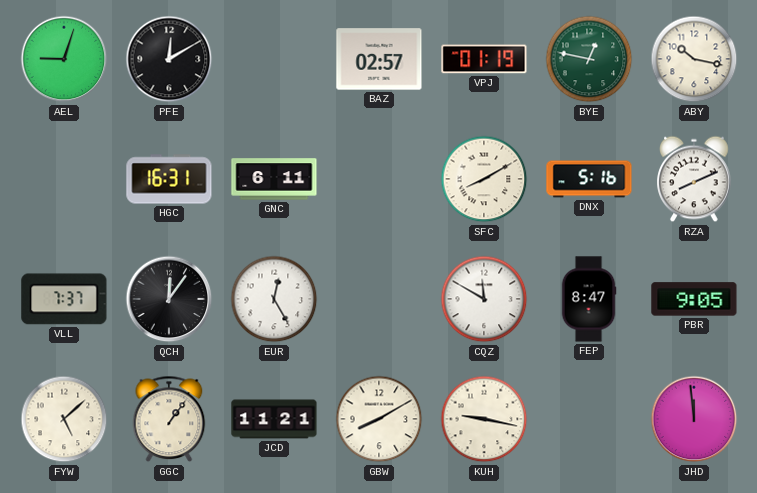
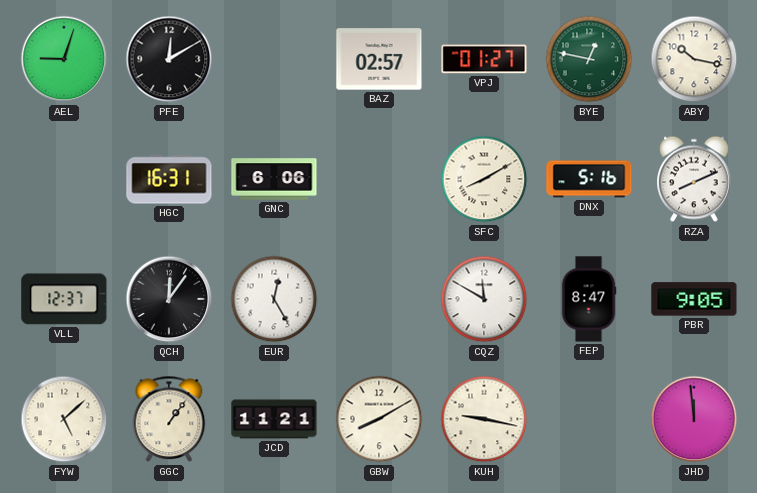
VPJ: 01:19 -> 01:27 (484, 59)
GNC: 6:11 -> 6:06 (274, 179)
VLL: 7:37 -> 12:37 (64, 299)
